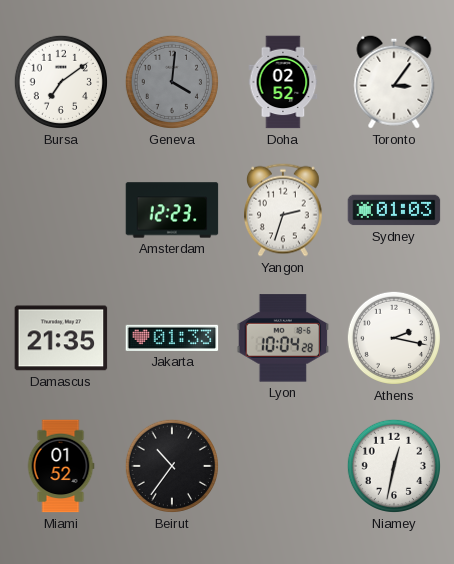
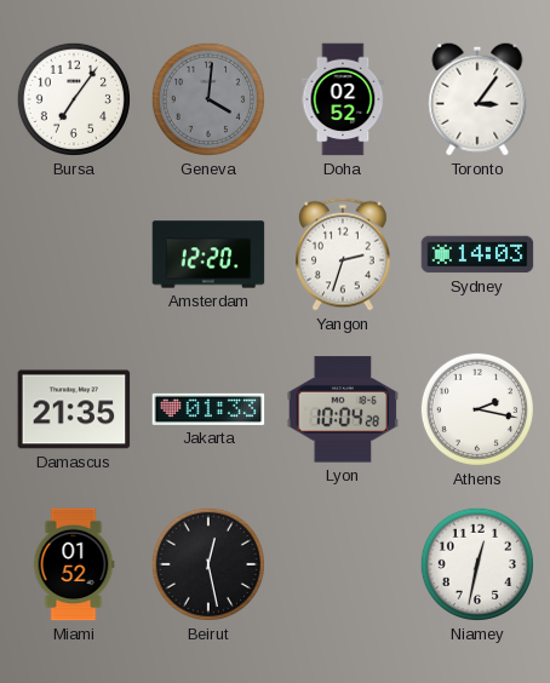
Bursa: 7:09 -> 7:06 (74, 99)
Amsterdam: 12:23 -> 12:20 (208, 254)
Sydney: 01:03 -> 14:03 (477, 254)
Beirut: 10:36 -> 12:28 (208, 564)
